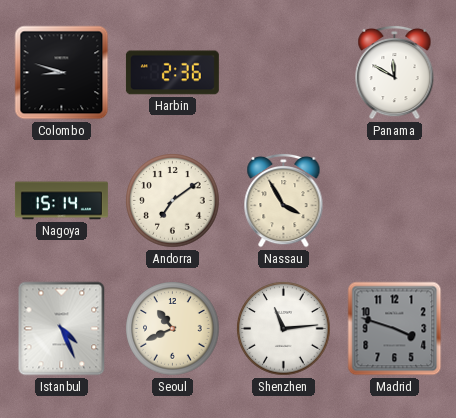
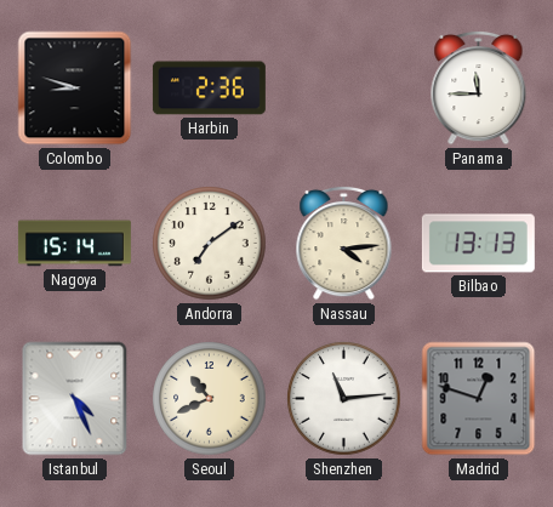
Panama: 11:50 -> 11:45 (479, 87)
Nassau: 3:55 -> 4:14 (344, 243)
Bilbao: none -> 13:13 (478, 244)
Madrid: 3:48 -> 12:48 (479, 399)
